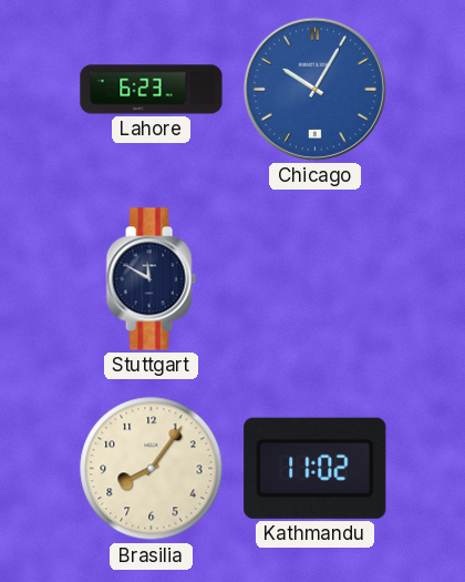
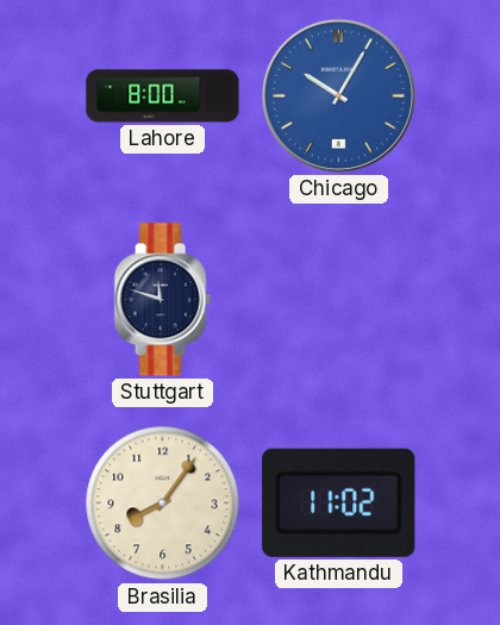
Lahore: 6:23 -> 8:00 (163, 96)
Stuttgart: 11:50 -> 11:48 (162, 300)
